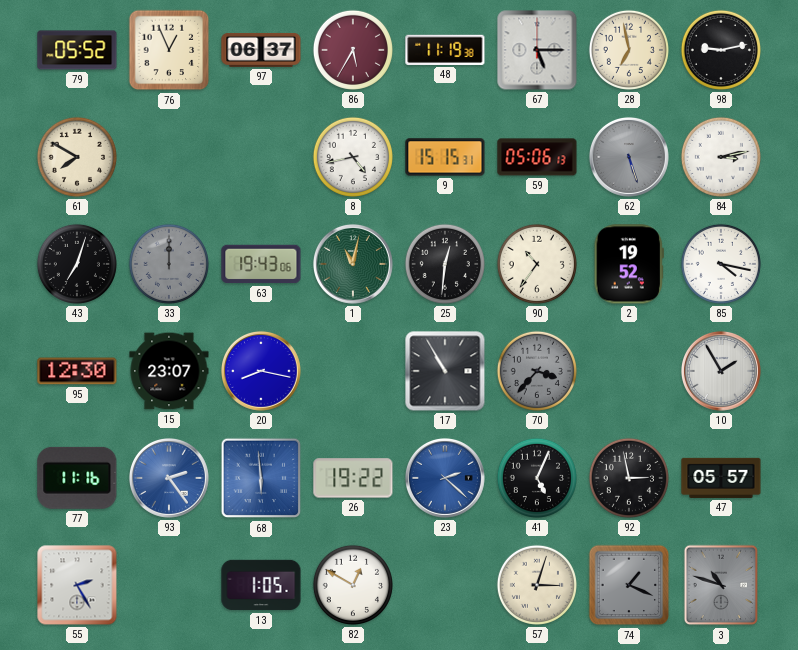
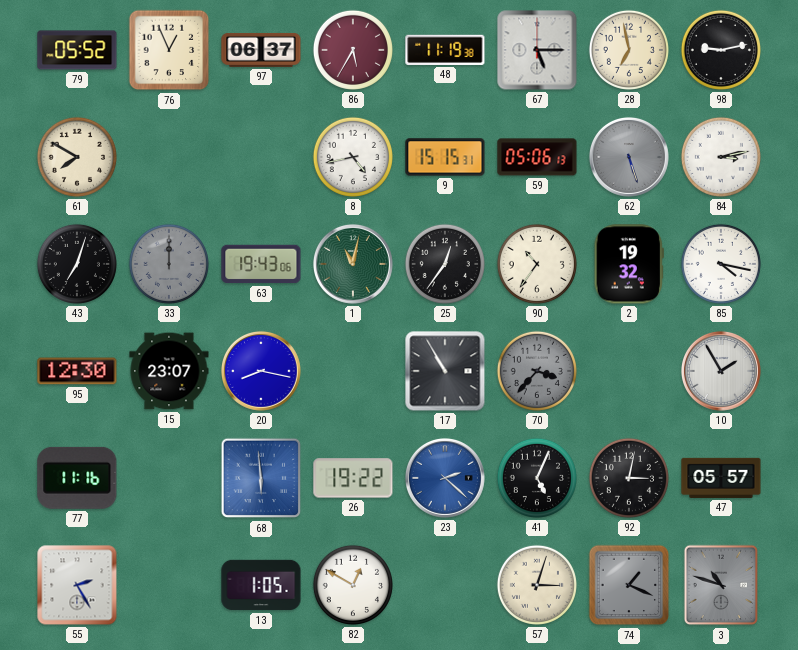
25: 12:31 -> 12:36 (445, 264)
2: 19:52 -> 19:32 (629, 264)
93: 2:24 -> none (169, 478)
92: 2:58 -> 3:02 (629, 478)
